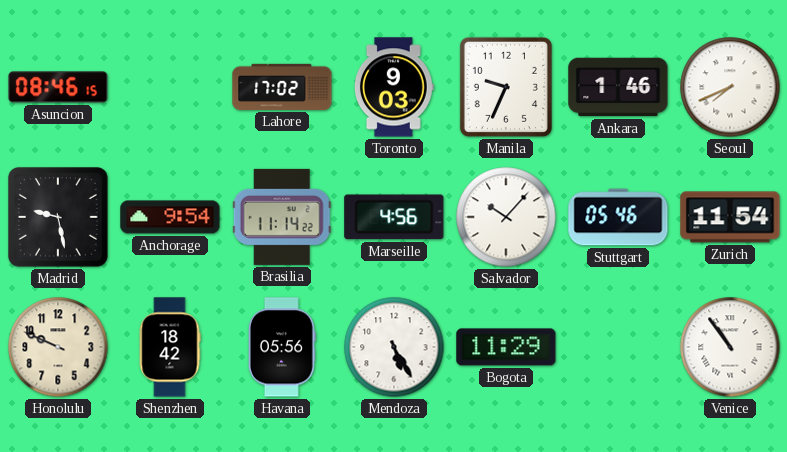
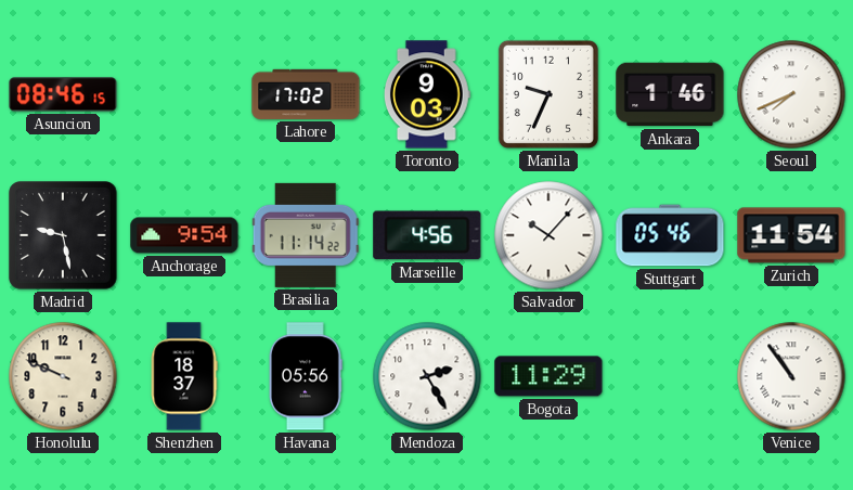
Shenzhen: 18:42 -> 18:37 (184, 376)
Mendoza: 5:25 -> 2:25 (427, 376)
